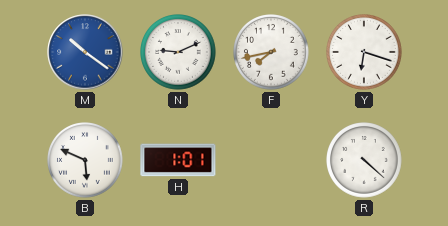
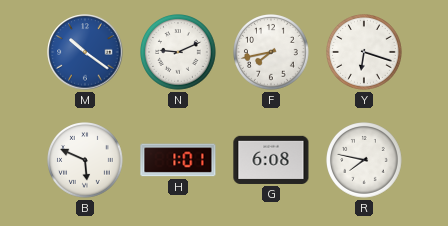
G: none -> 6:08 (271, 160)
R: 4:22 -> 7:47 (365, 161)
